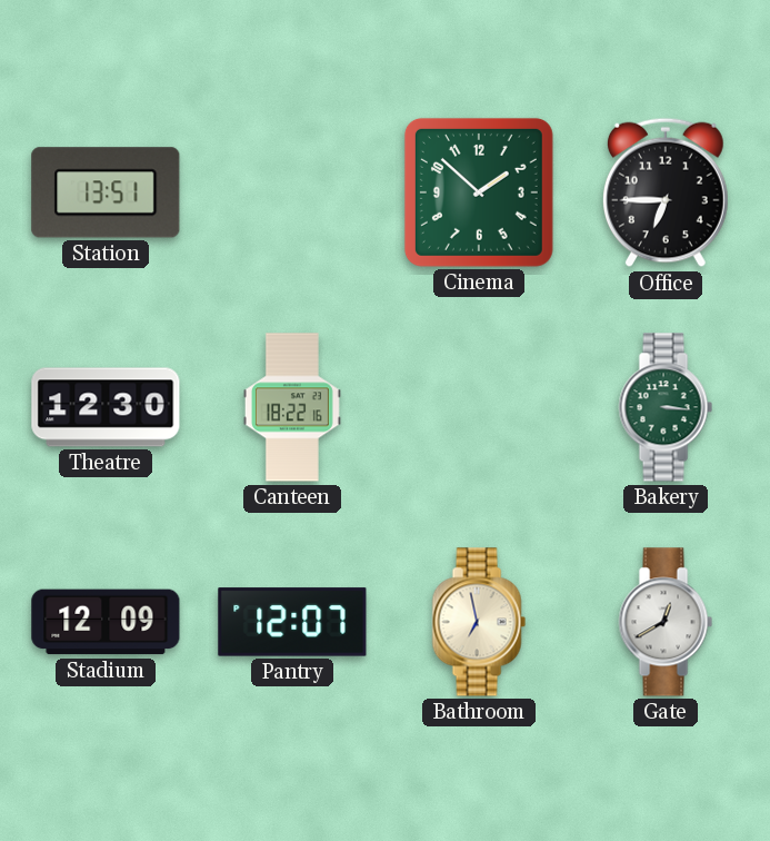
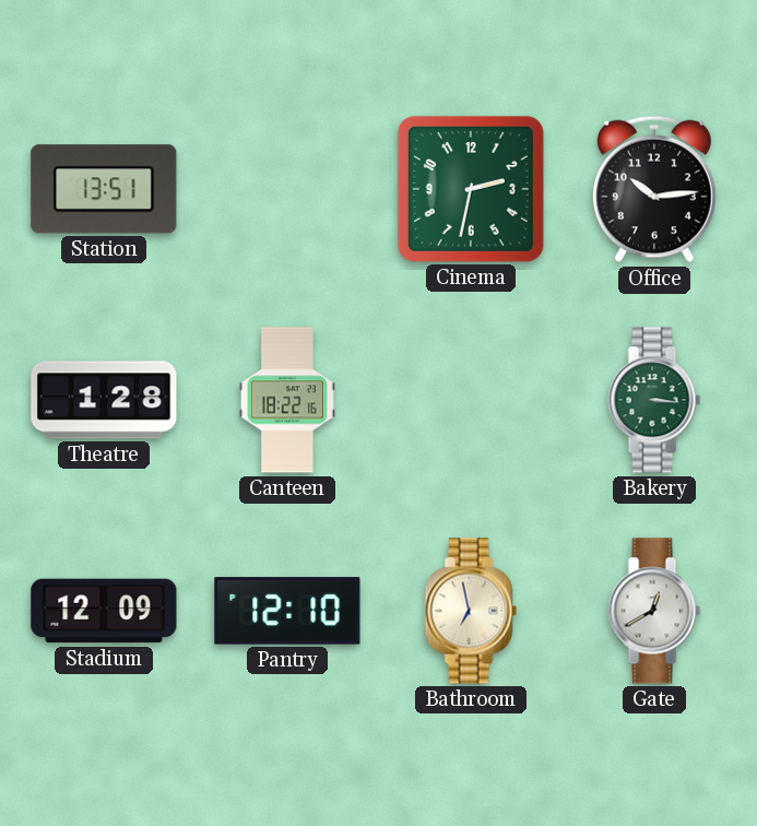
Cinema: 1:52 -> 2:32 (471, 189)
Office: 6:45 -> 10:14 (654, 189)
Theatre: 12:30 -> 1:28 (104, 400)
Pantry: 12:07 -> 12:10 (287, 611)
